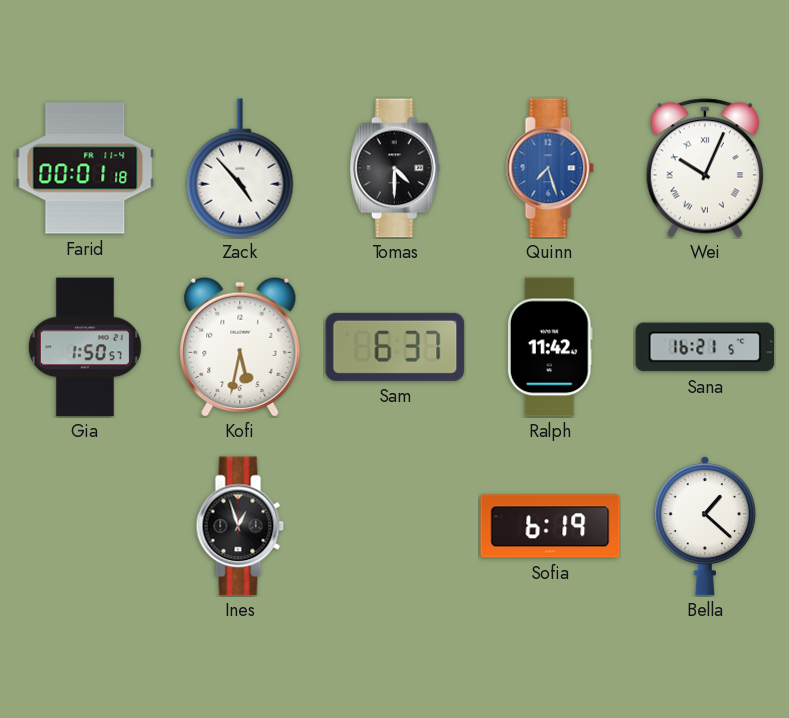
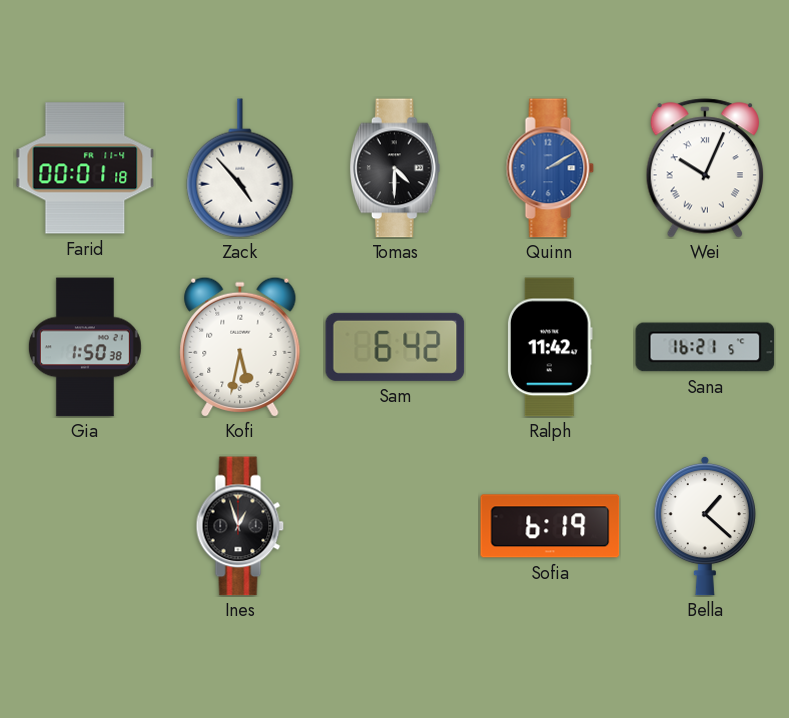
Quinn: 7:27 -> 2:10 (550, 168)
Gia: 1:50:57 -> 1:50:38 (85, 347)
Sam: 6:37 -> 6:42 (395, 347)
